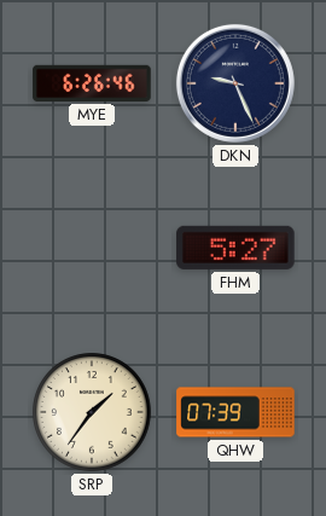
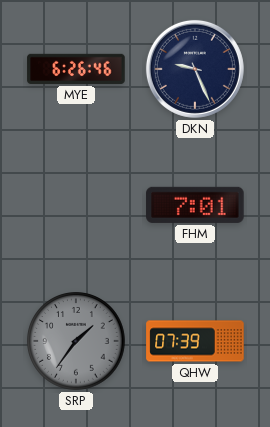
FHM: 5:27 -> 7:01 (195, 205)
SRP dial: cream -> grey (76, 341)
